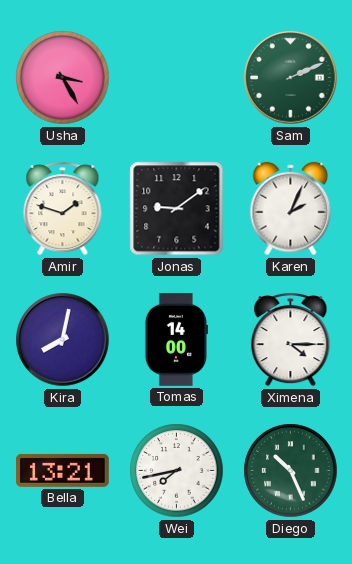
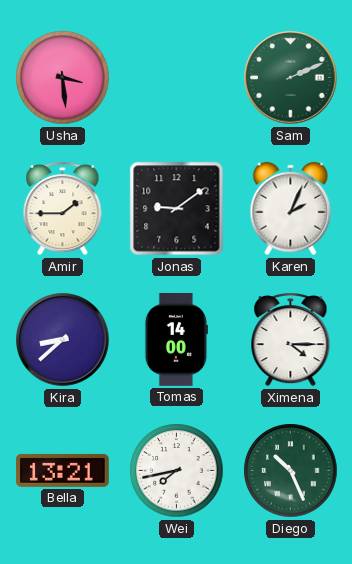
Usha: 3:25 -> 3:29 (63, 78)
Amir: 1:48 -> 1:45 (63, 209)
Kira: 8:02 -> 8:38 (63, 340)
